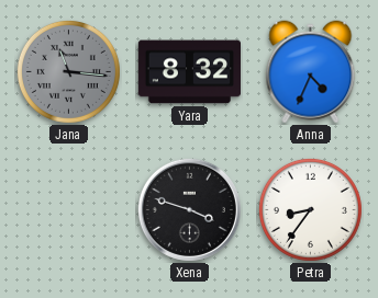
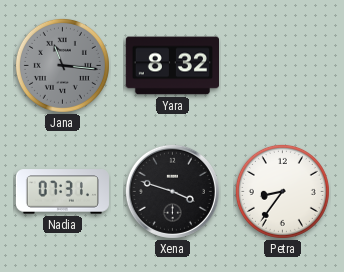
Anna: 4:34 -> none (311, 72)
Nadia: none -> 07:31 (62, 192)
